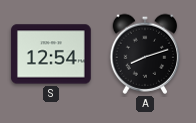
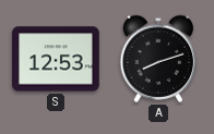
S: 12:54 -> 12:53 (56, 59)
